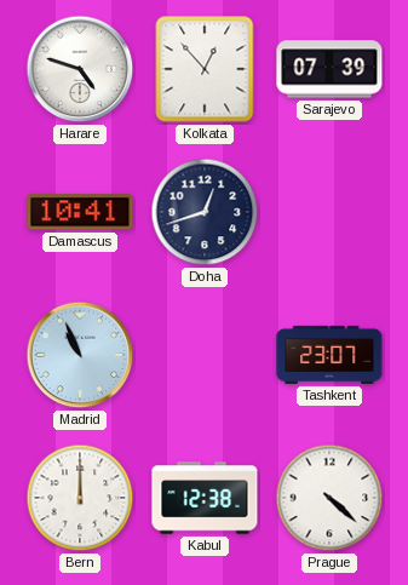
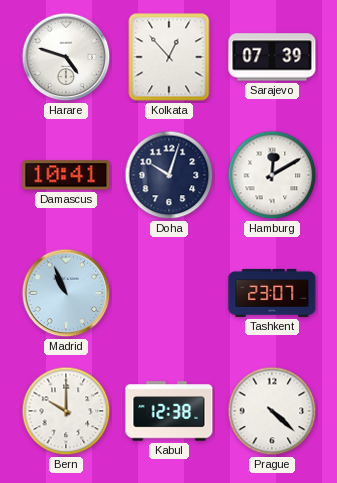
Doha: 12:42 -> 10:03 (169, 175)
Hamburg: none -> 12:10 (272, 175)
Bern: 12:00 -> 10:00 (66, 411)
